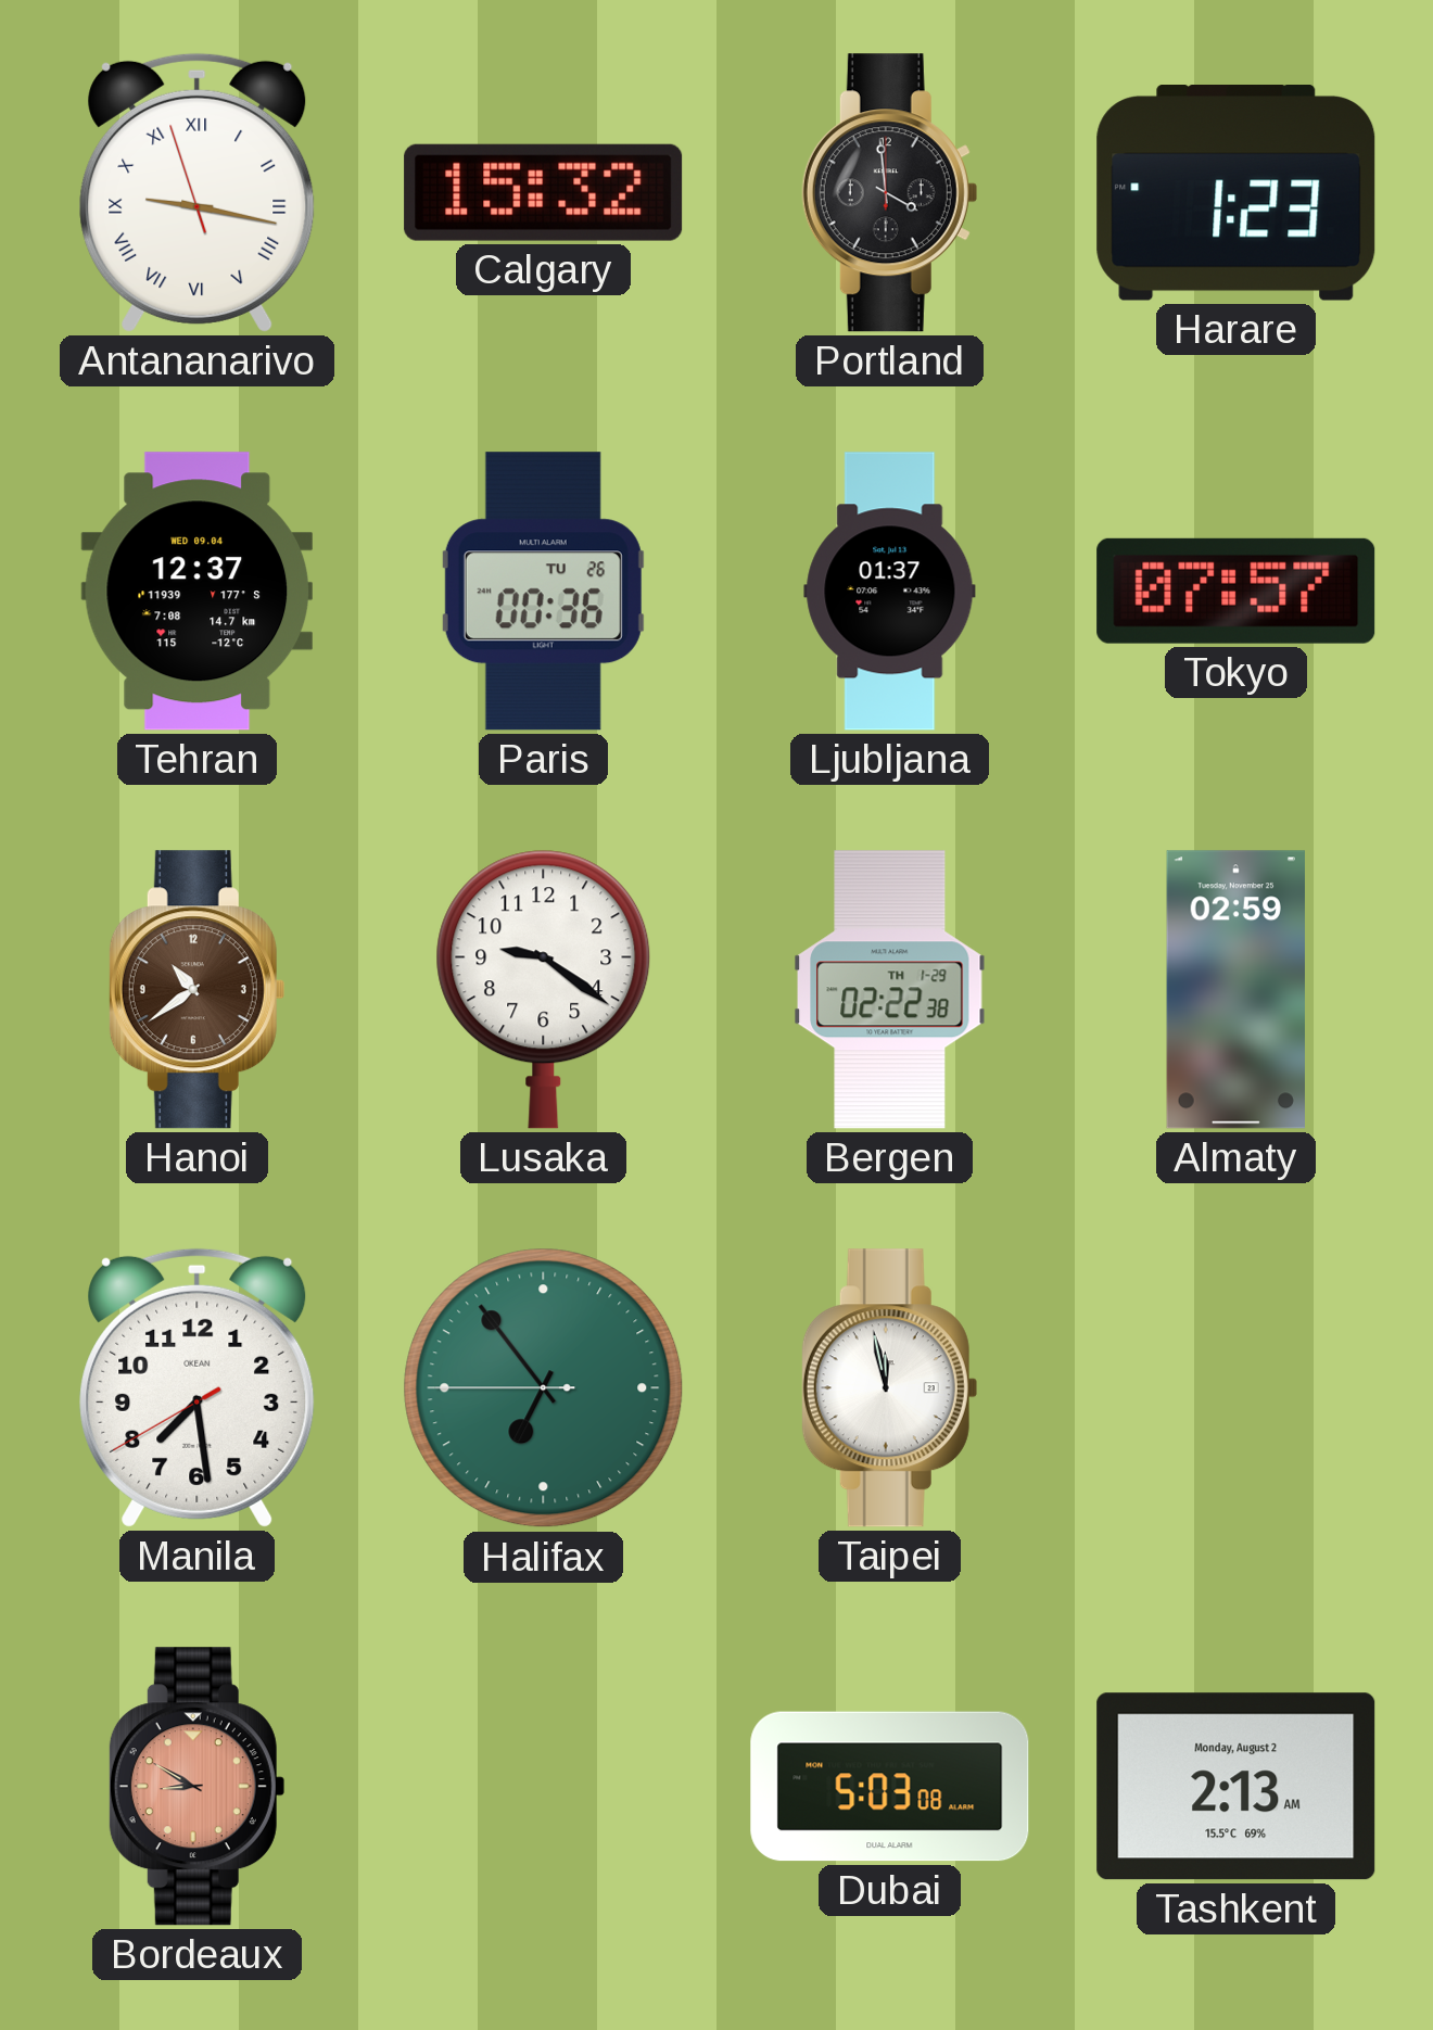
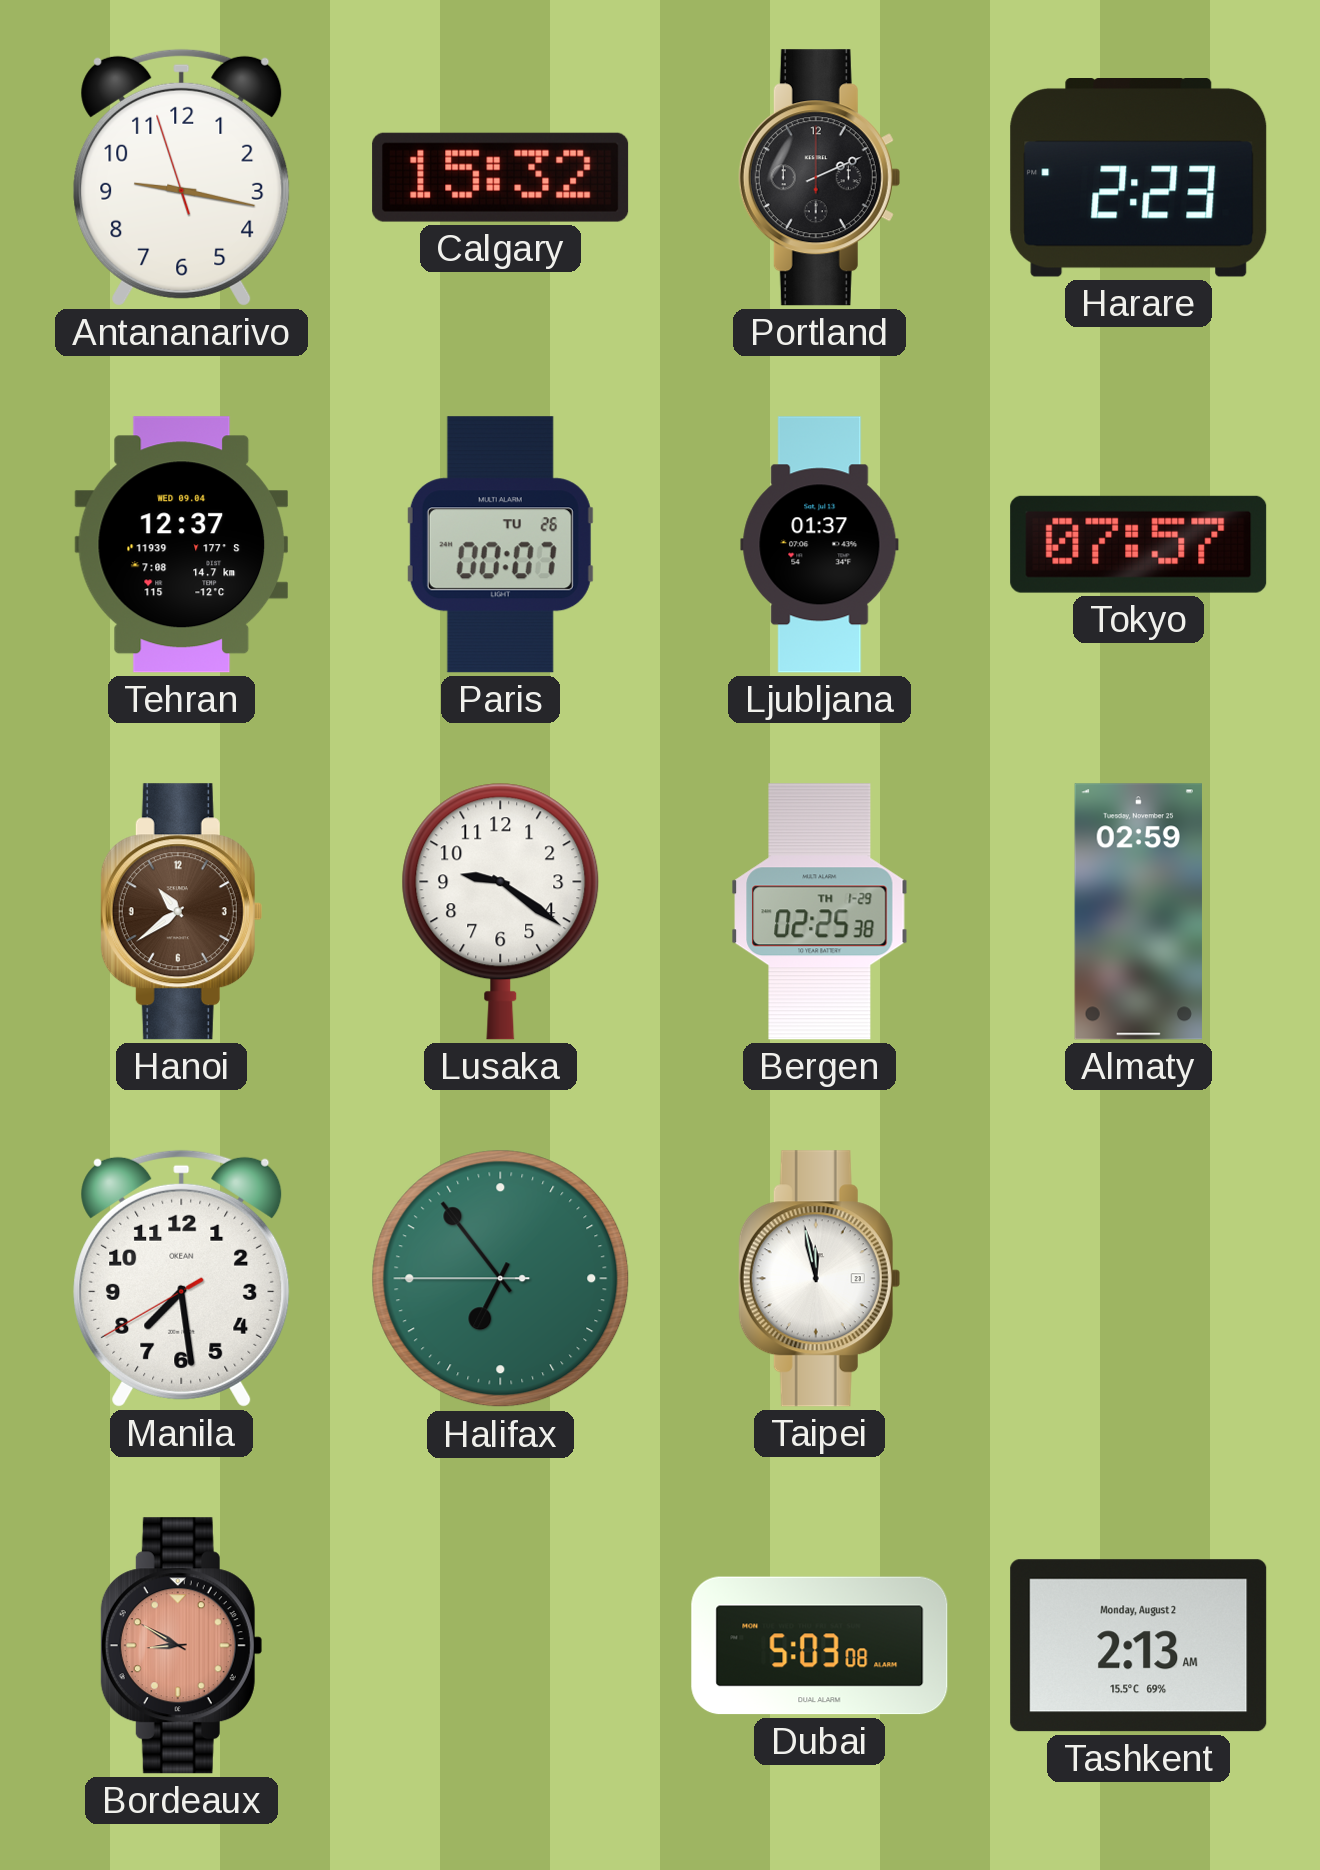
Antananarivo numerals: Roman -> Arabic (182, 177)
Portland: 3:59 -> 2:11 (819, 178)
Harare: 1:23 -> 2:23 (1139, 178)
Paris: 00:36 -> 00:07 (500, 545)
Bergen: 02:22 -> 02:25 (820, 912)
